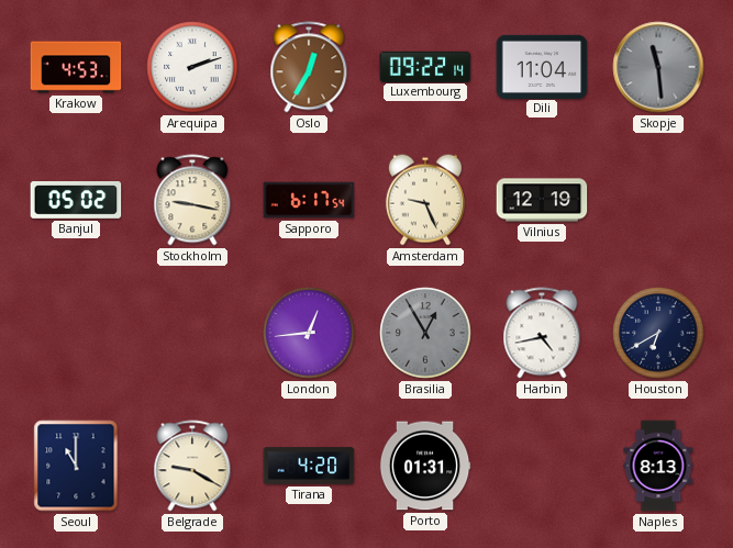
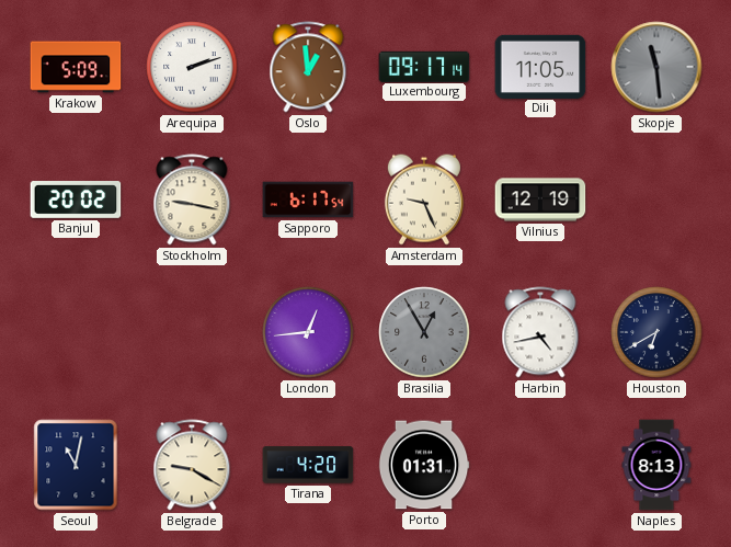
Krakow: 4:53 -> 5:09 (76, 67)
Oslo: 12:35 -> 12:59 (308, 67)
Luxembourg: 09:22 -> 09:17 (424, 66)
Dili: 11:04 -> 11:05 (540, 66)
Banjul: 05:02 -> 20:02 (76, 201)
Seoul: 11:00 -> 11:02 (76, 465)
